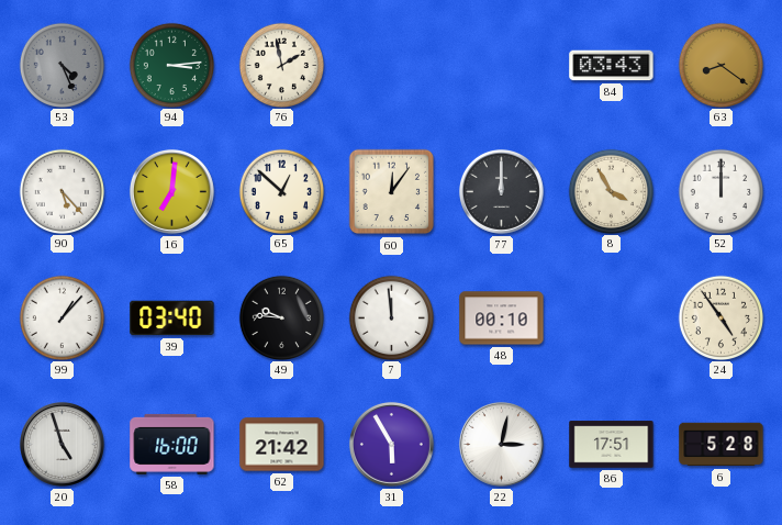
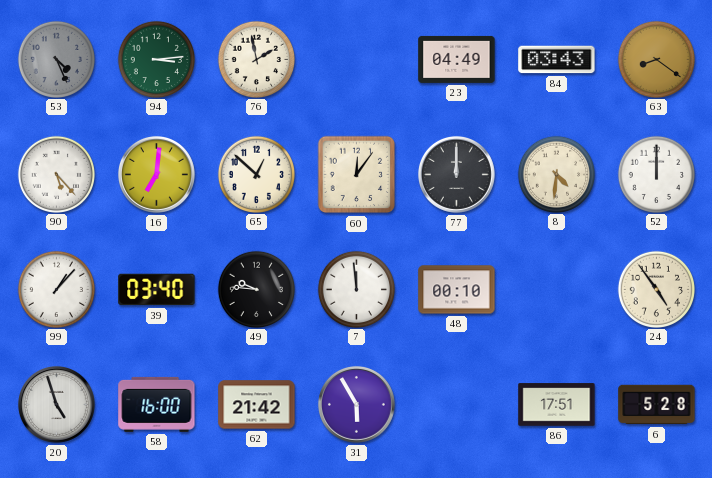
23: none -> 04:49 (457, 59)
8: 3:55 -> 4:31 (556, 174)
22: 3:02 -> none (501, 444)
